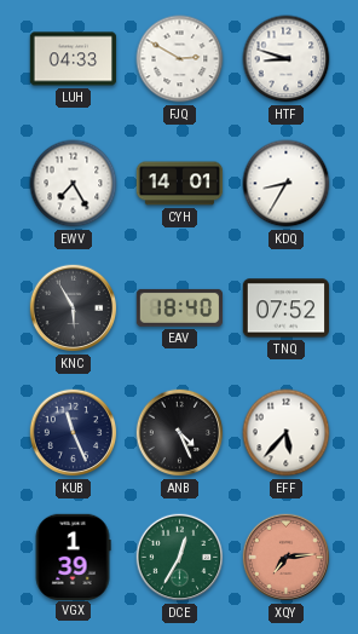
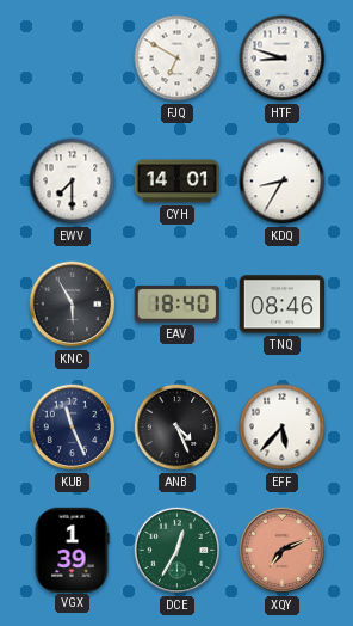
LUH: 04:33 -> none (74, 59)
FJQ: 2:50 -> 6:50 (178, 59)
EWV: 7:25 -> 7:30 (73, 182)
TNQ: 07:52 -> 08:46 (283, 305)
XQY: 7:14 -> 7:11 (283, 551)
